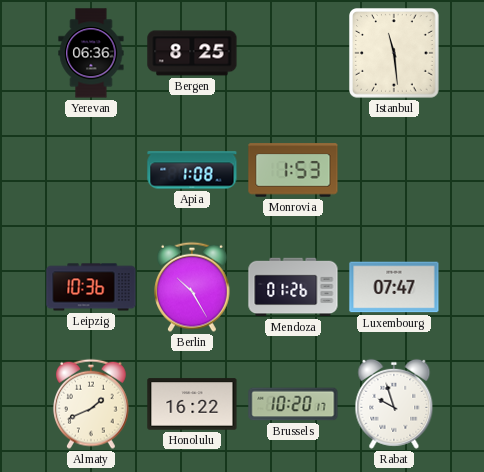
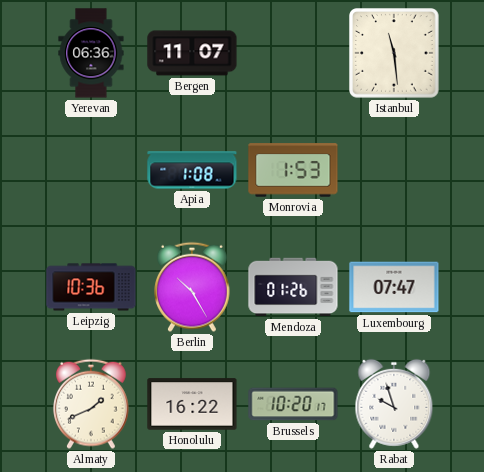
Bergen: 8:25 -> 11:07 (192, 53)
